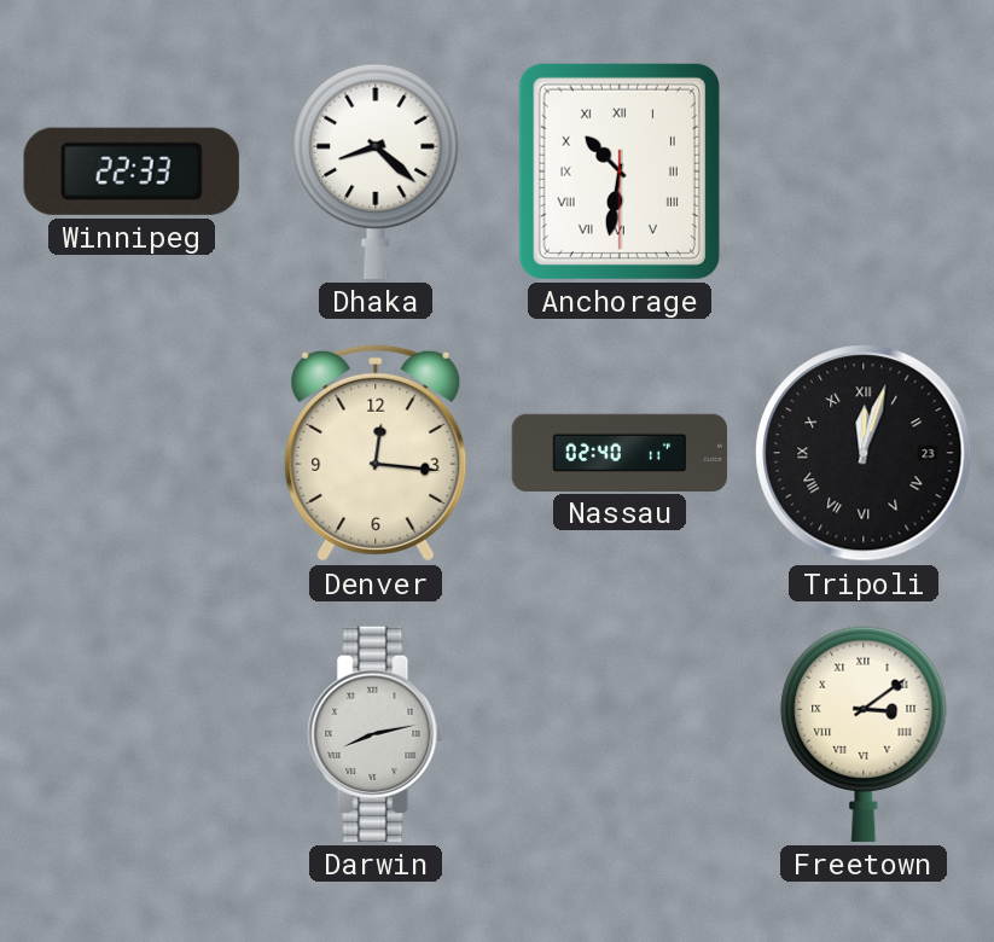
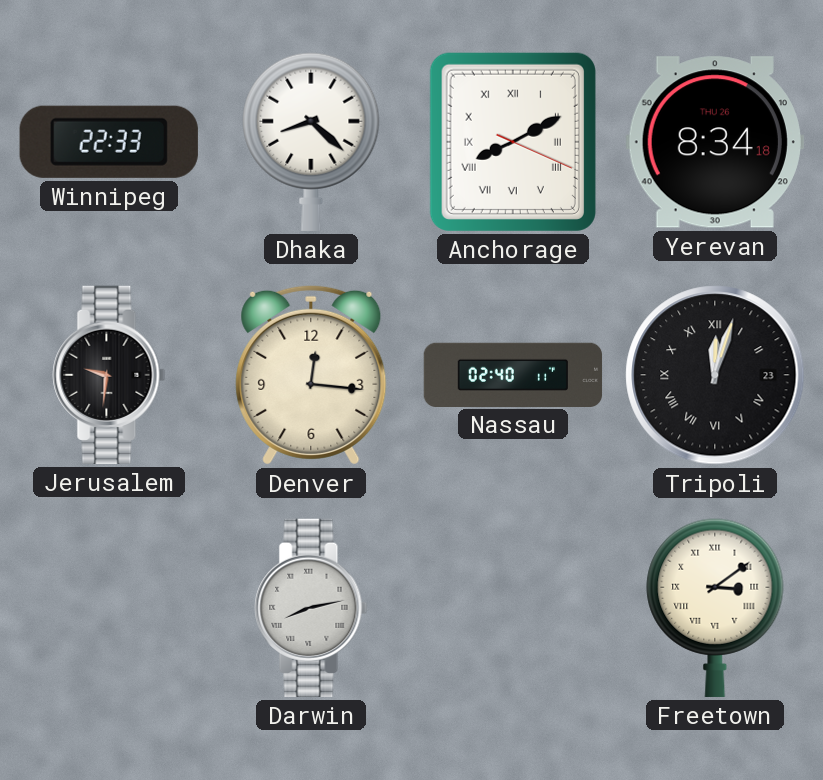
Anchorage: 10:31 -> 8:10 (513, 142)
Yerevan: none -> 8:34 (715, 142)
Jerusalem: none -> 9:31 (109, 375)
